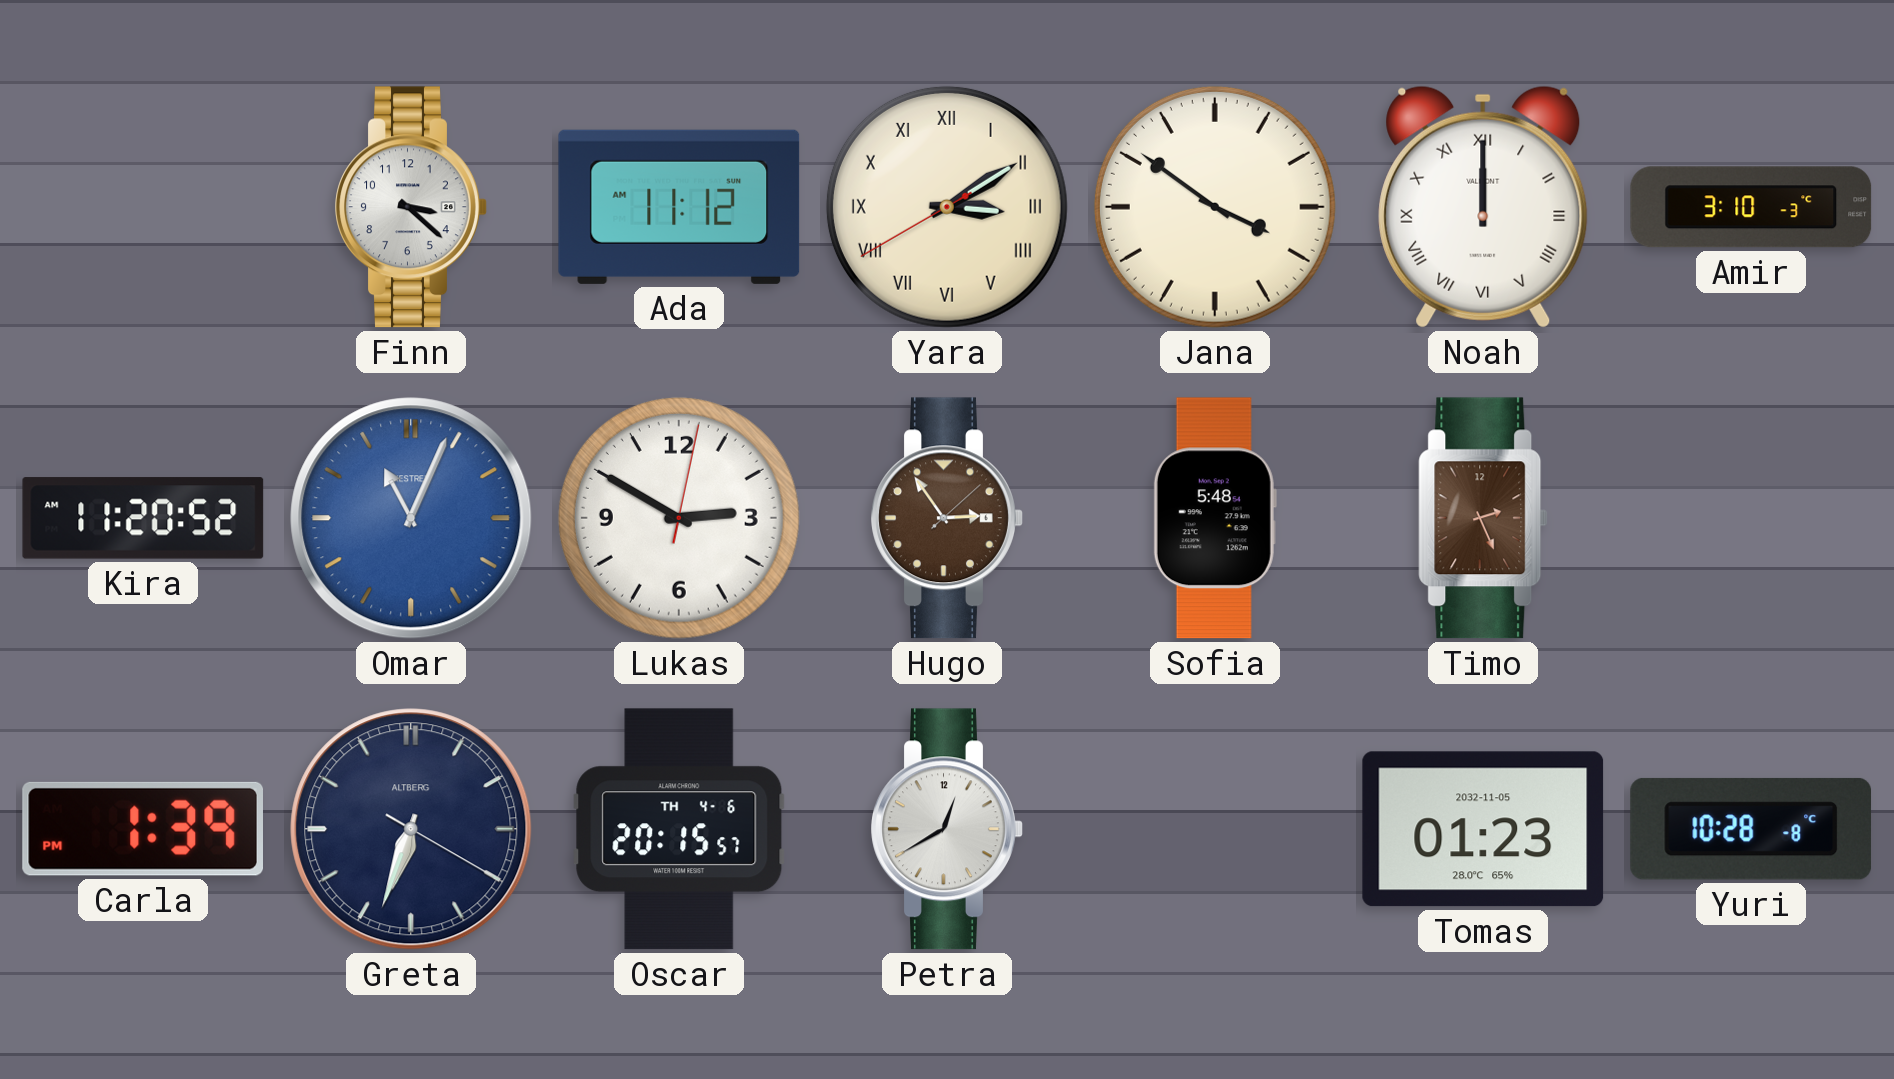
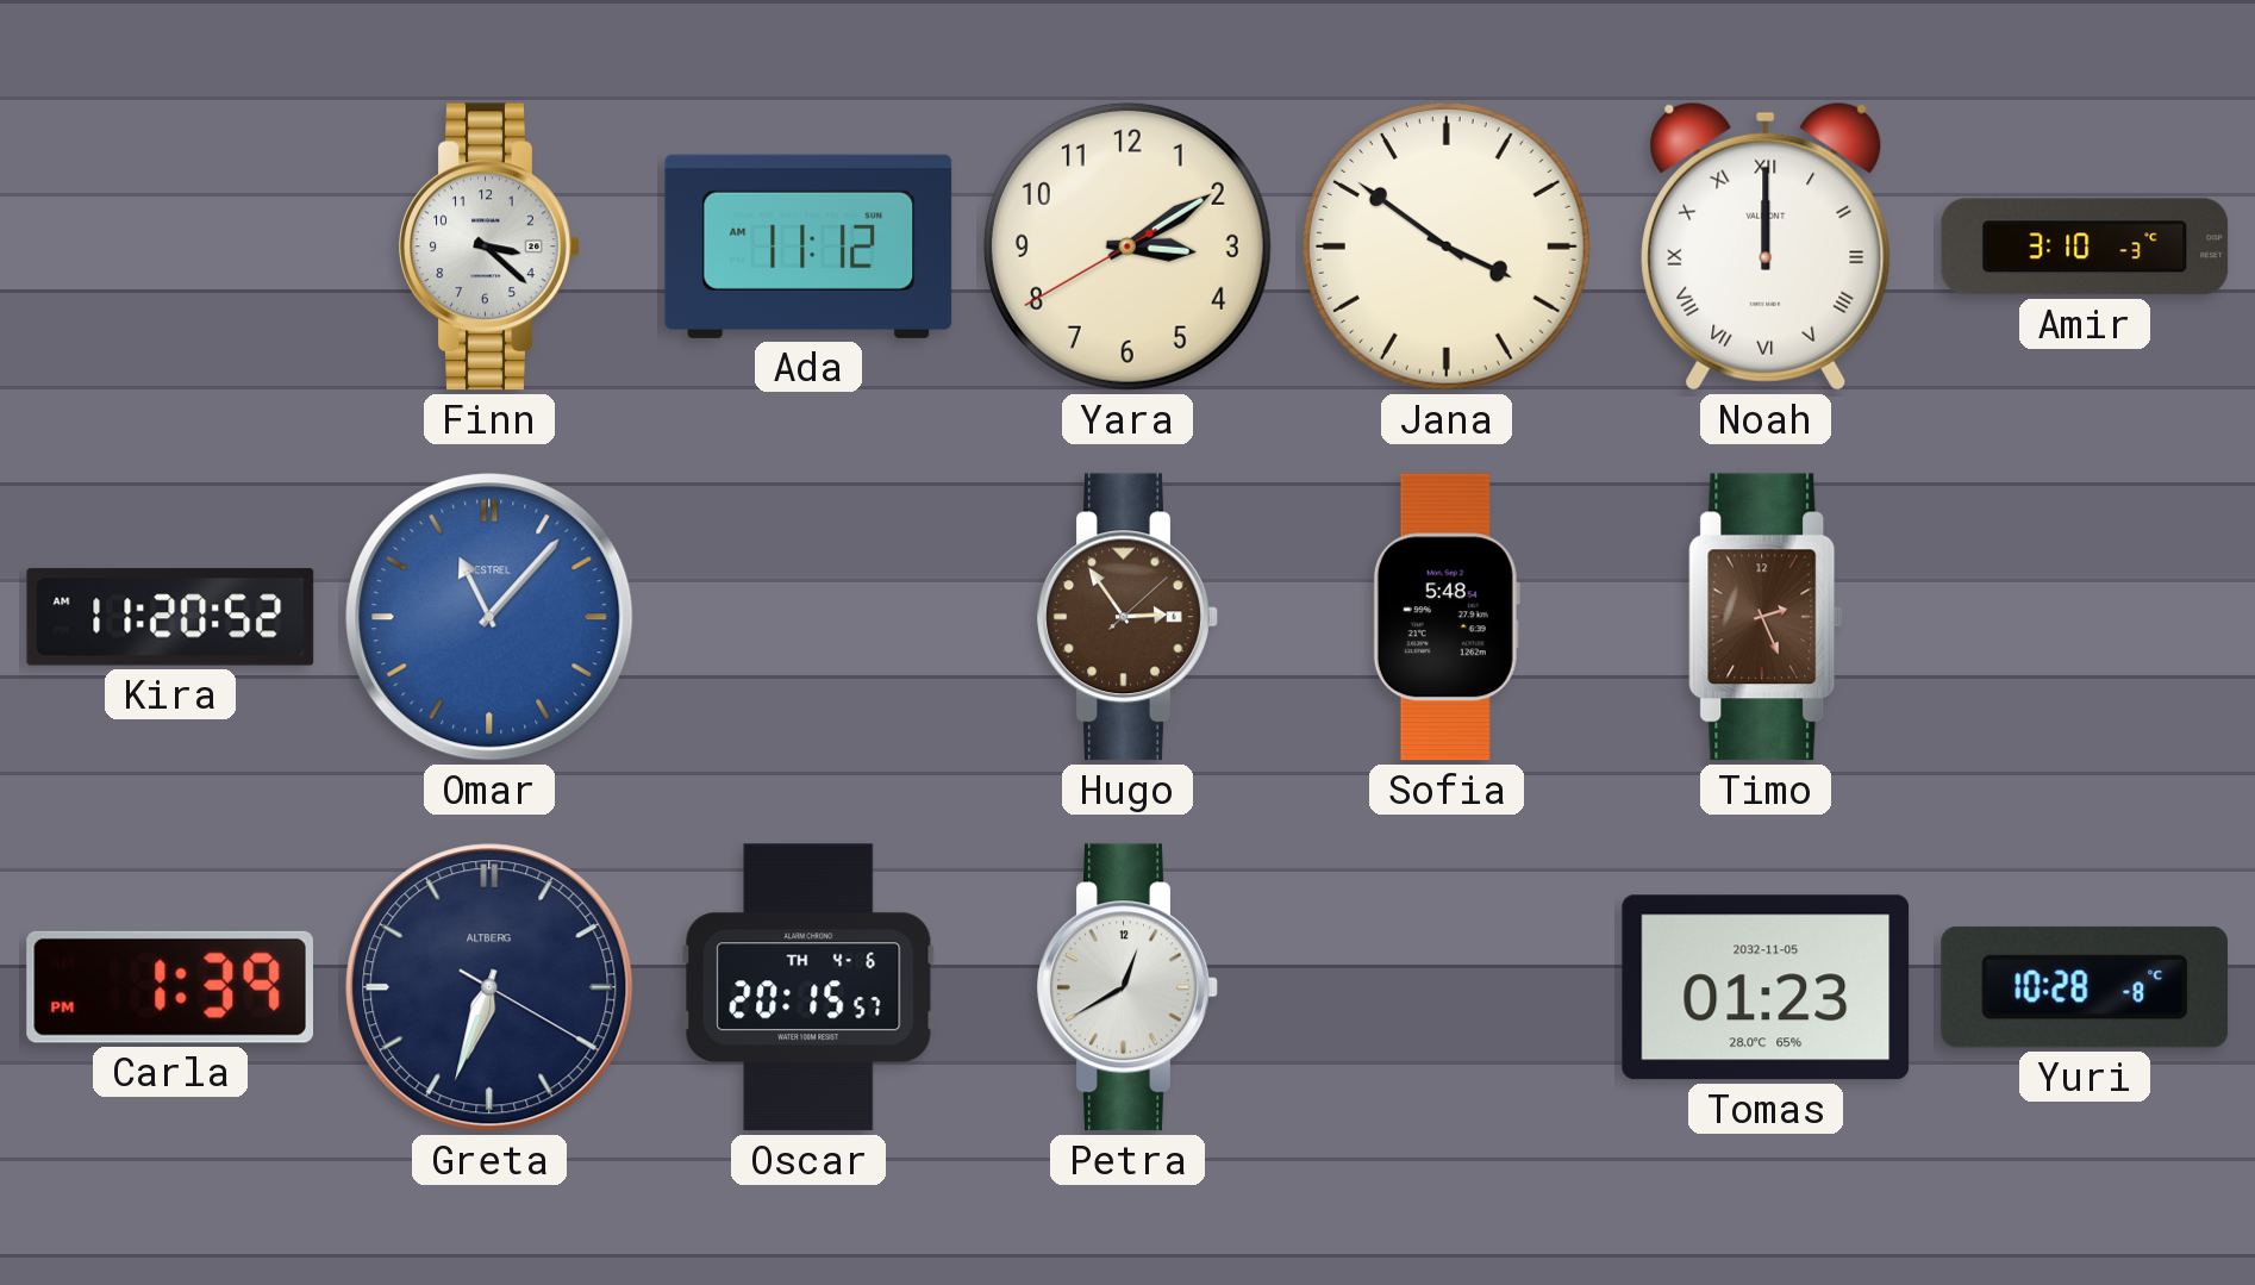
Yara numerals: Roman -> Arabic (1127, 247)
Omar: 11:04 -> 11:07 (489, 617)
Lukas: 2:50 -> none (679, 518)
